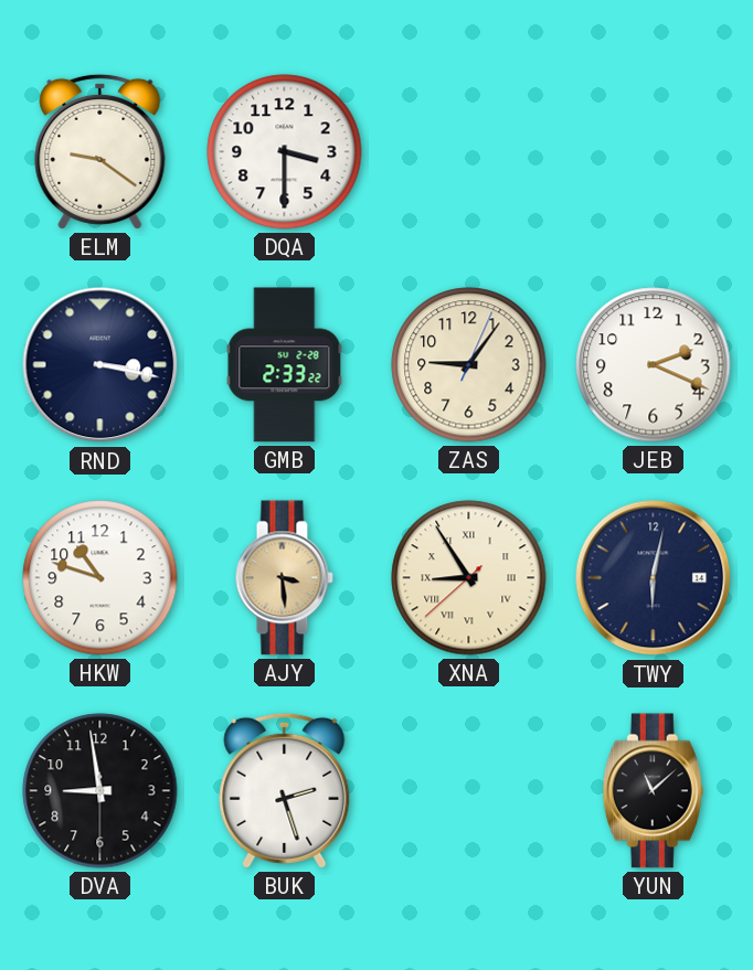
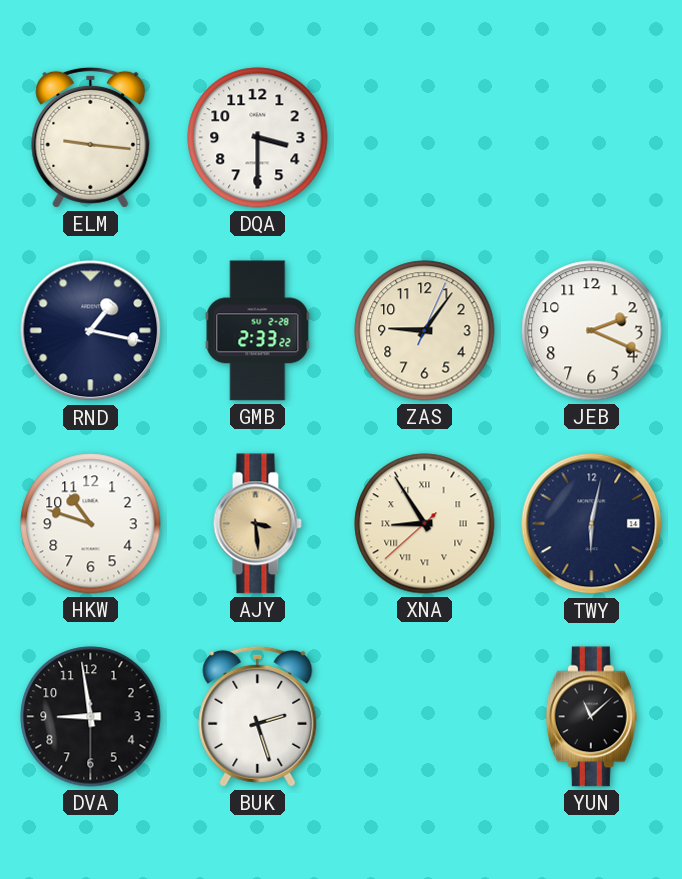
ELM: 9:21 -> 9:16 (91, 137)
RND: 3:17 -> 1:17 (91, 331)
